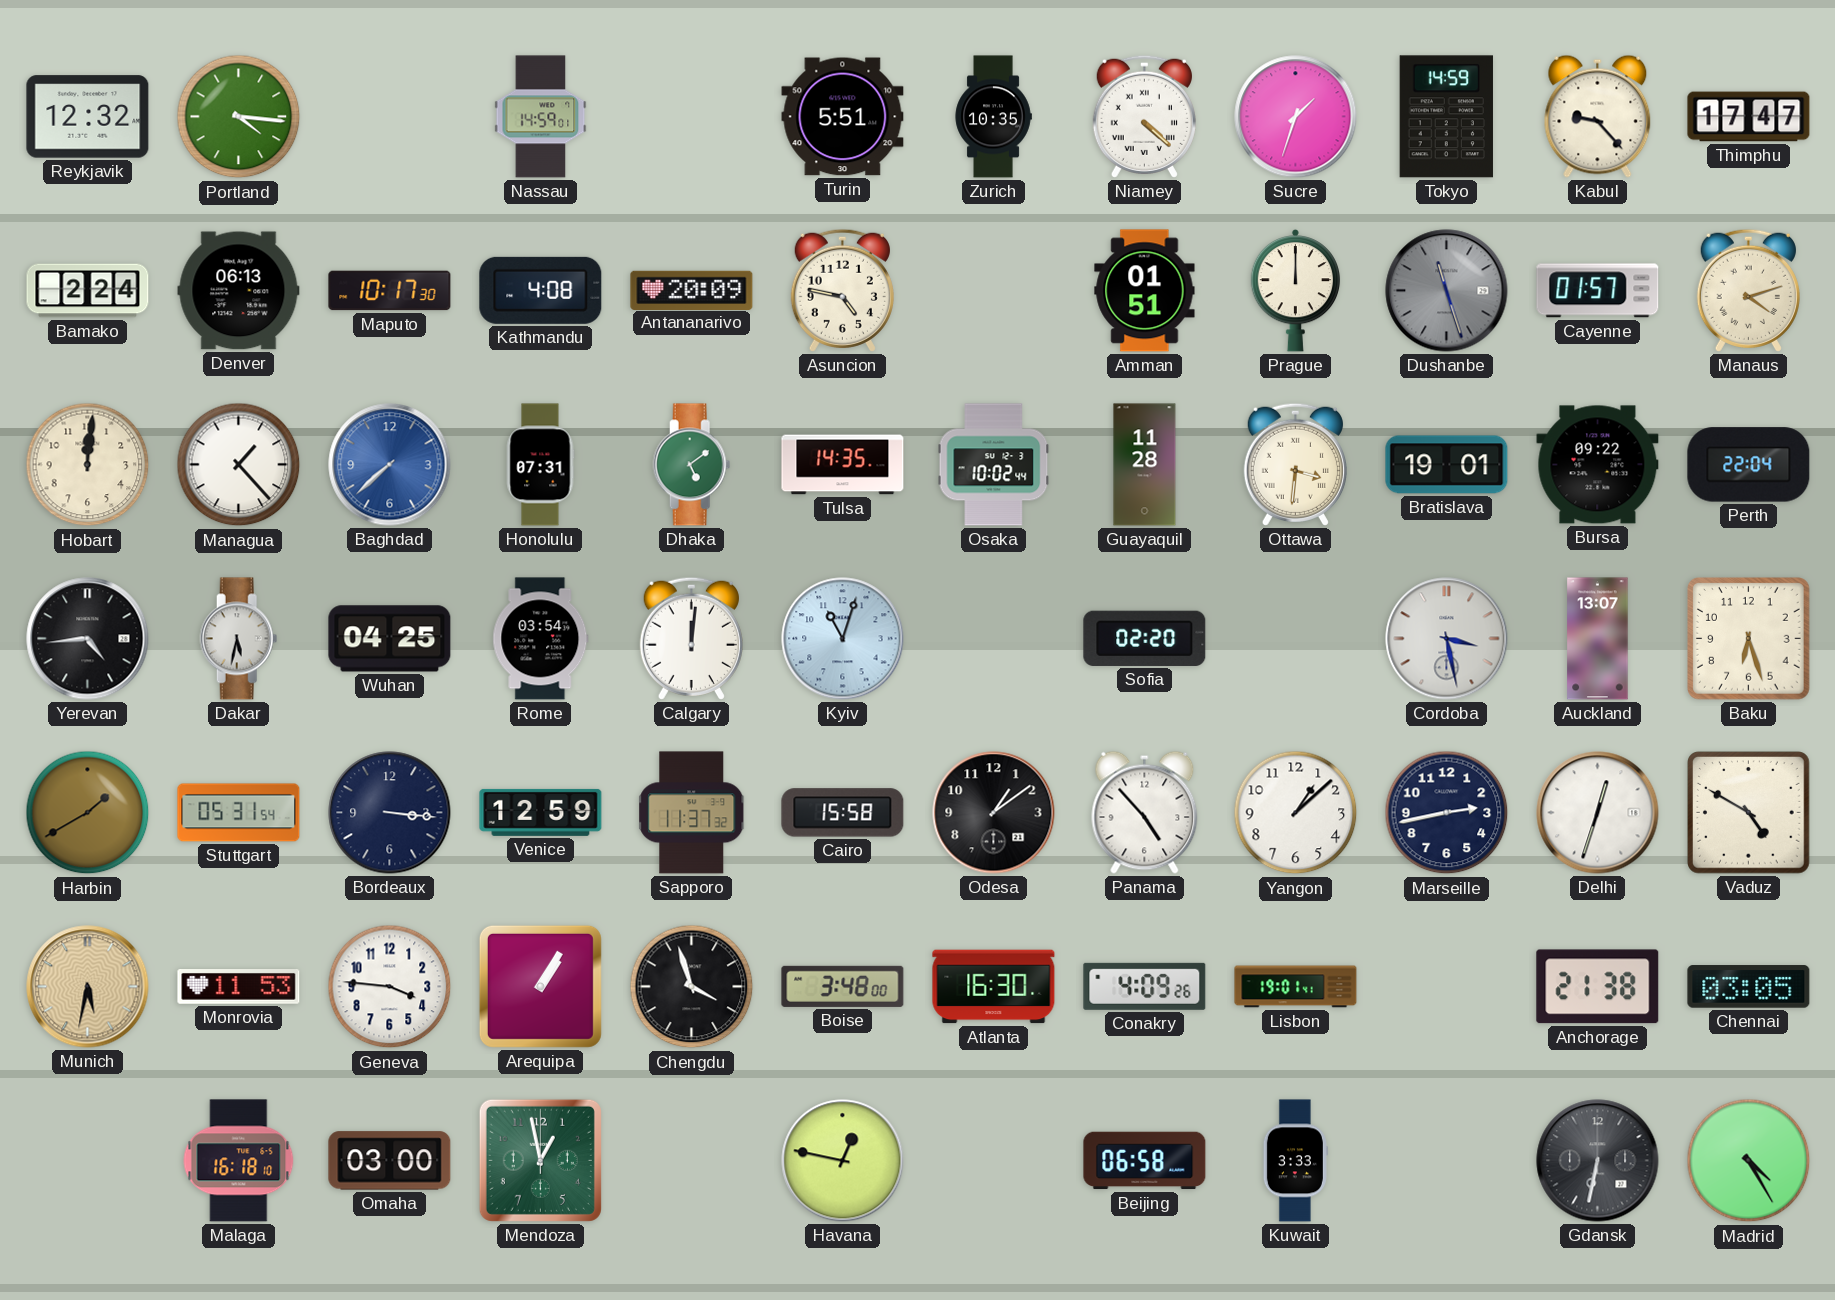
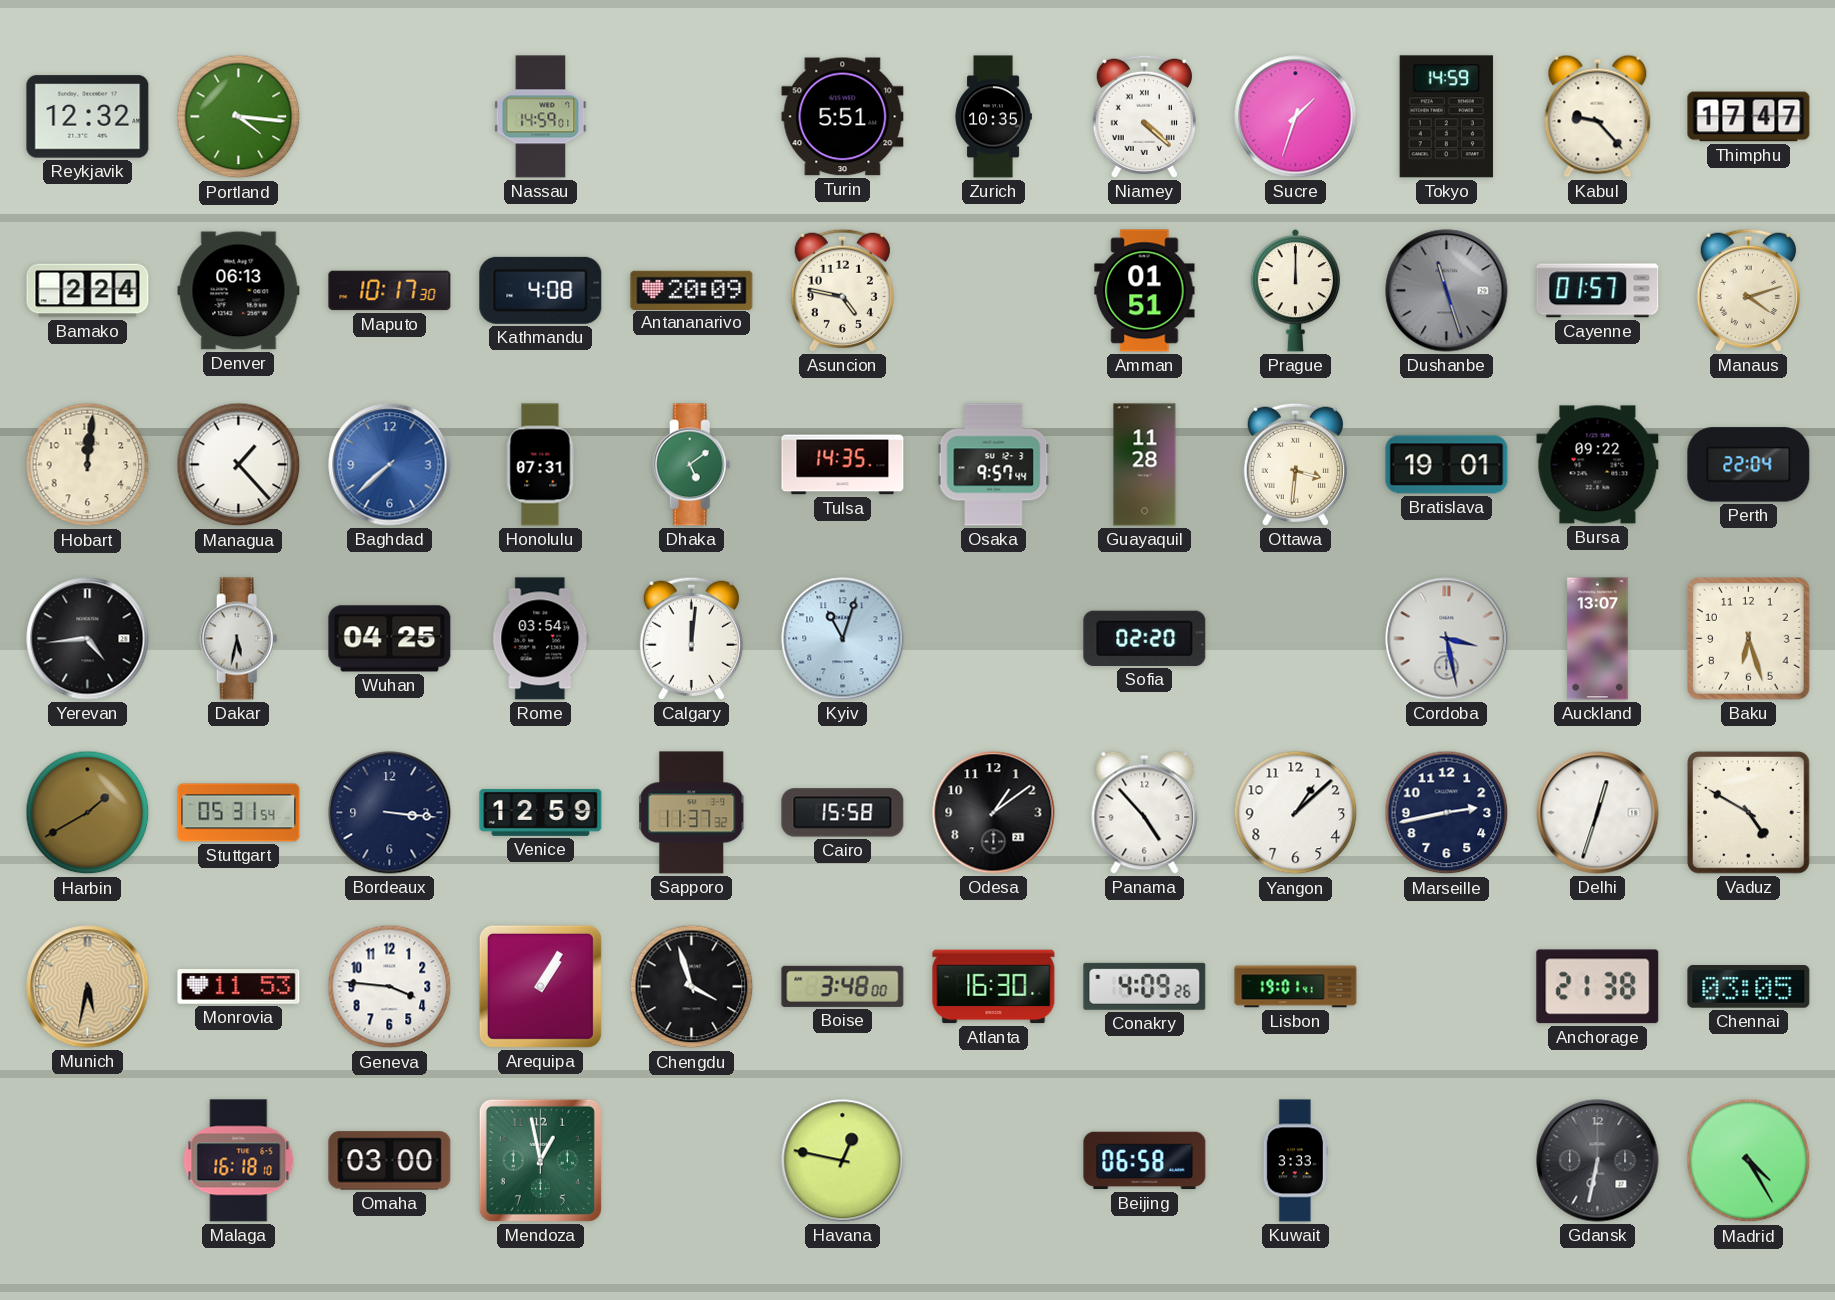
Osaka: 10:02 -> 9:57 (994, 465)
